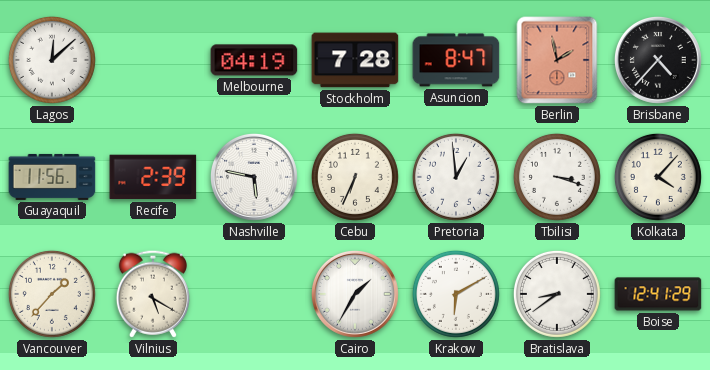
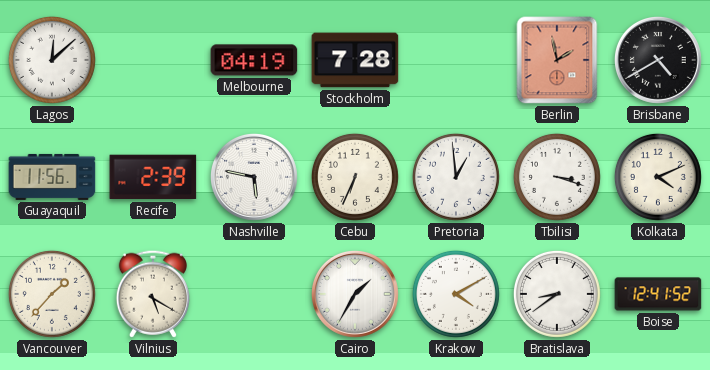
Asuncion: 8:47 -> none (456, 60)
Brisbane: 4:37 -> 4:40 (658, 60)
Kolkata: 4:07 -> 4:11 (658, 177)
Krakow: 6:10 -> 4:10 (456, 294)
Boise: 12:41:29 -> 12:41:52 (658, 294)
